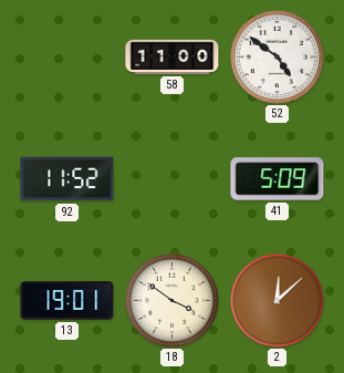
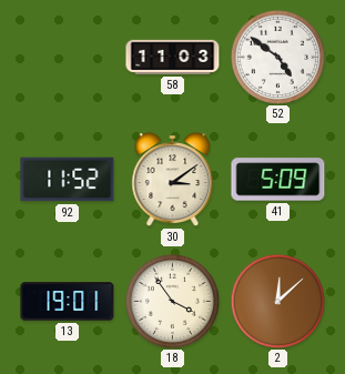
58: 11:00 -> 11:03 (173, 57)
30: none -> 3:09 (173, 180)
18: 3:51 -> 3:54 (172, 301)
